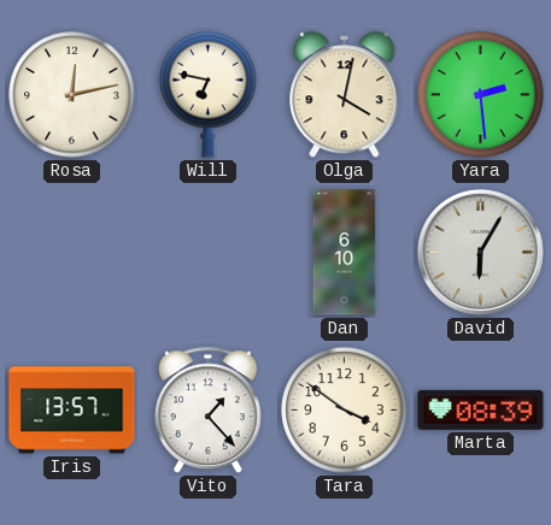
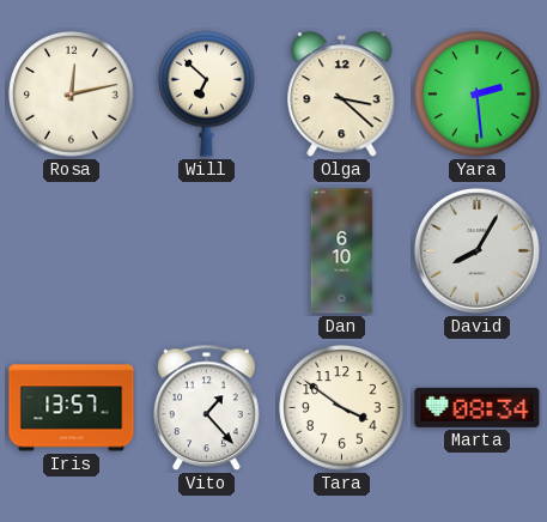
Will: 6:47 -> 6:52 (207, 93)
Olga: 4:02 -> 3:22 (342, 95)
David: 6:05 -> 8:05 (476, 250)
Marta: 08:39 -> 08:34 (478, 407)
